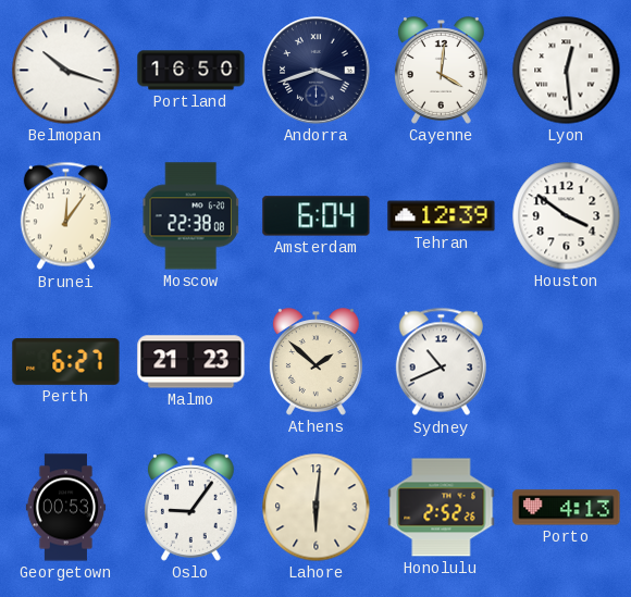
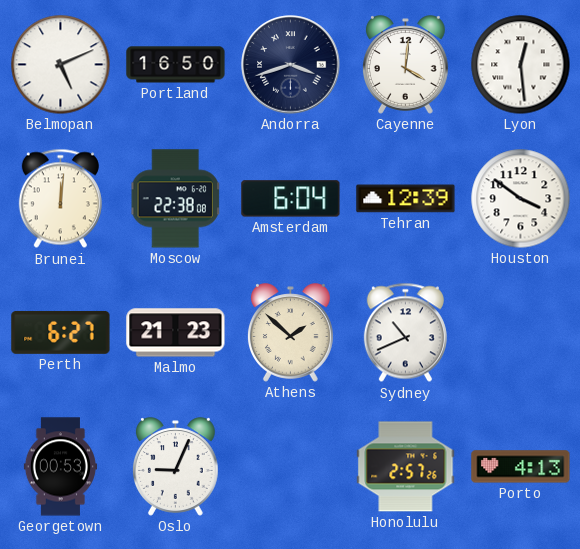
Belmopan: 10:18 -> 5:11 (61, 65)
Brunei: 12:06 -> 12:01 (60, 199)
Oslo: 9:06 -> 9:04 (175, 467)
Lahore: 6:01 -> none (317, 508)
Honolulu: 2:52 -> 2:57 (406, 467)
